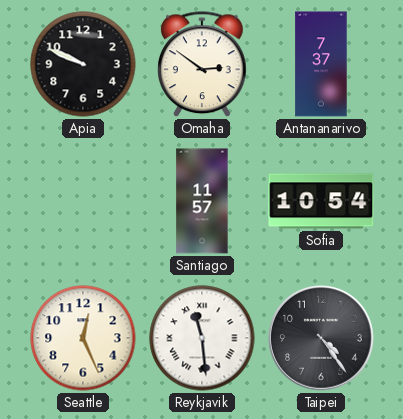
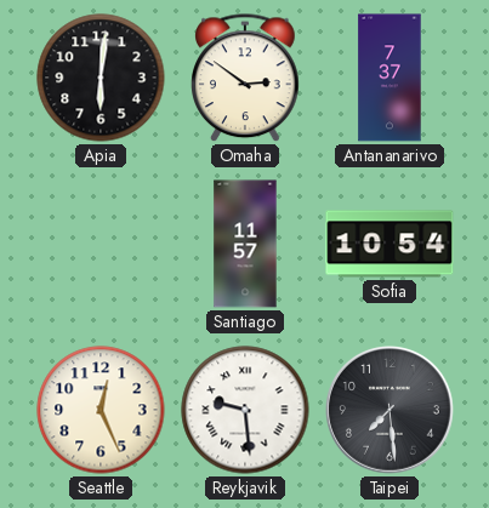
Apia: 9:49 -> 6:01 (101, 78)
Reykjavik: 11:29 -> 9:29 (245, 410)
Taipei: 4:24 -> 7:29 (391, 411)
